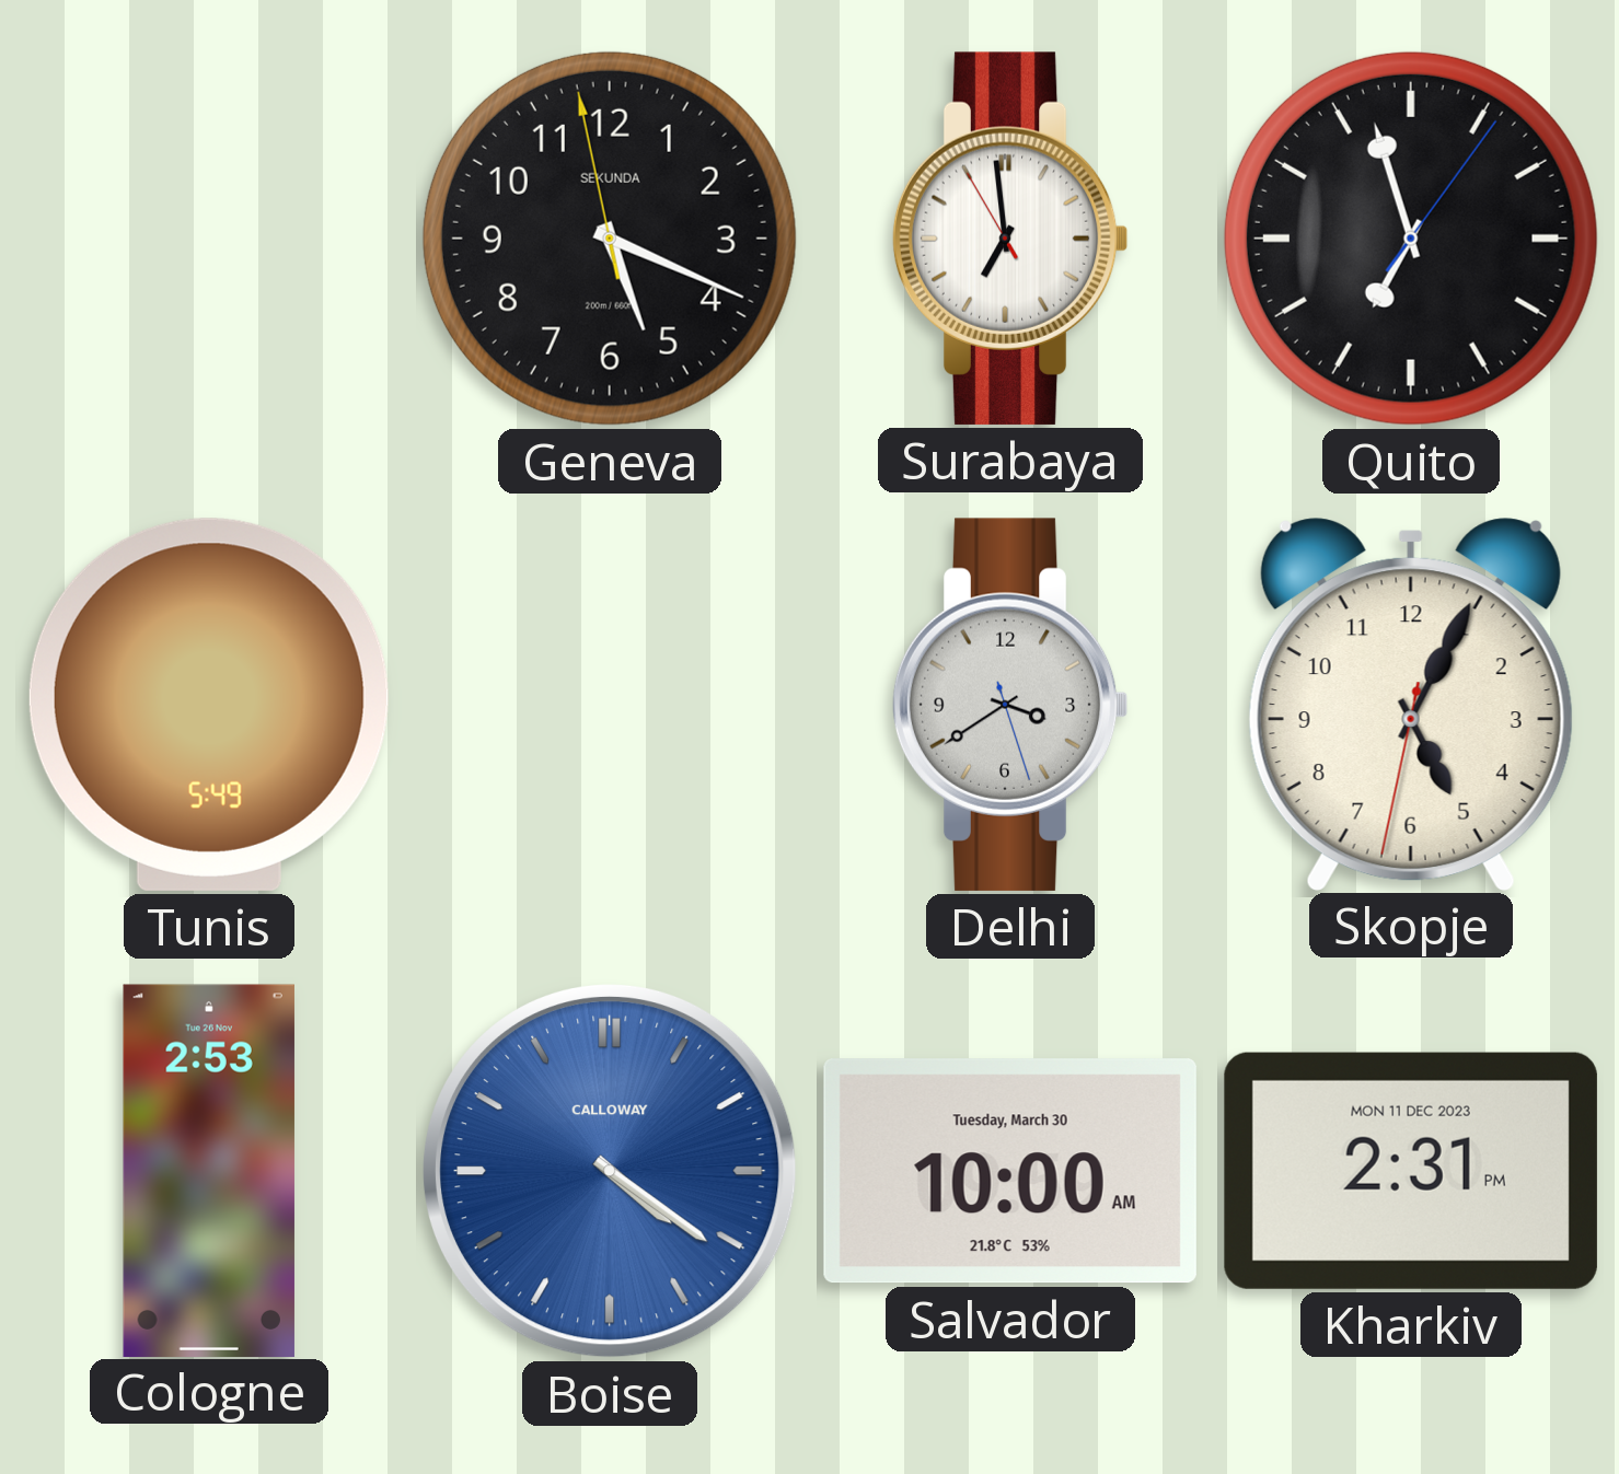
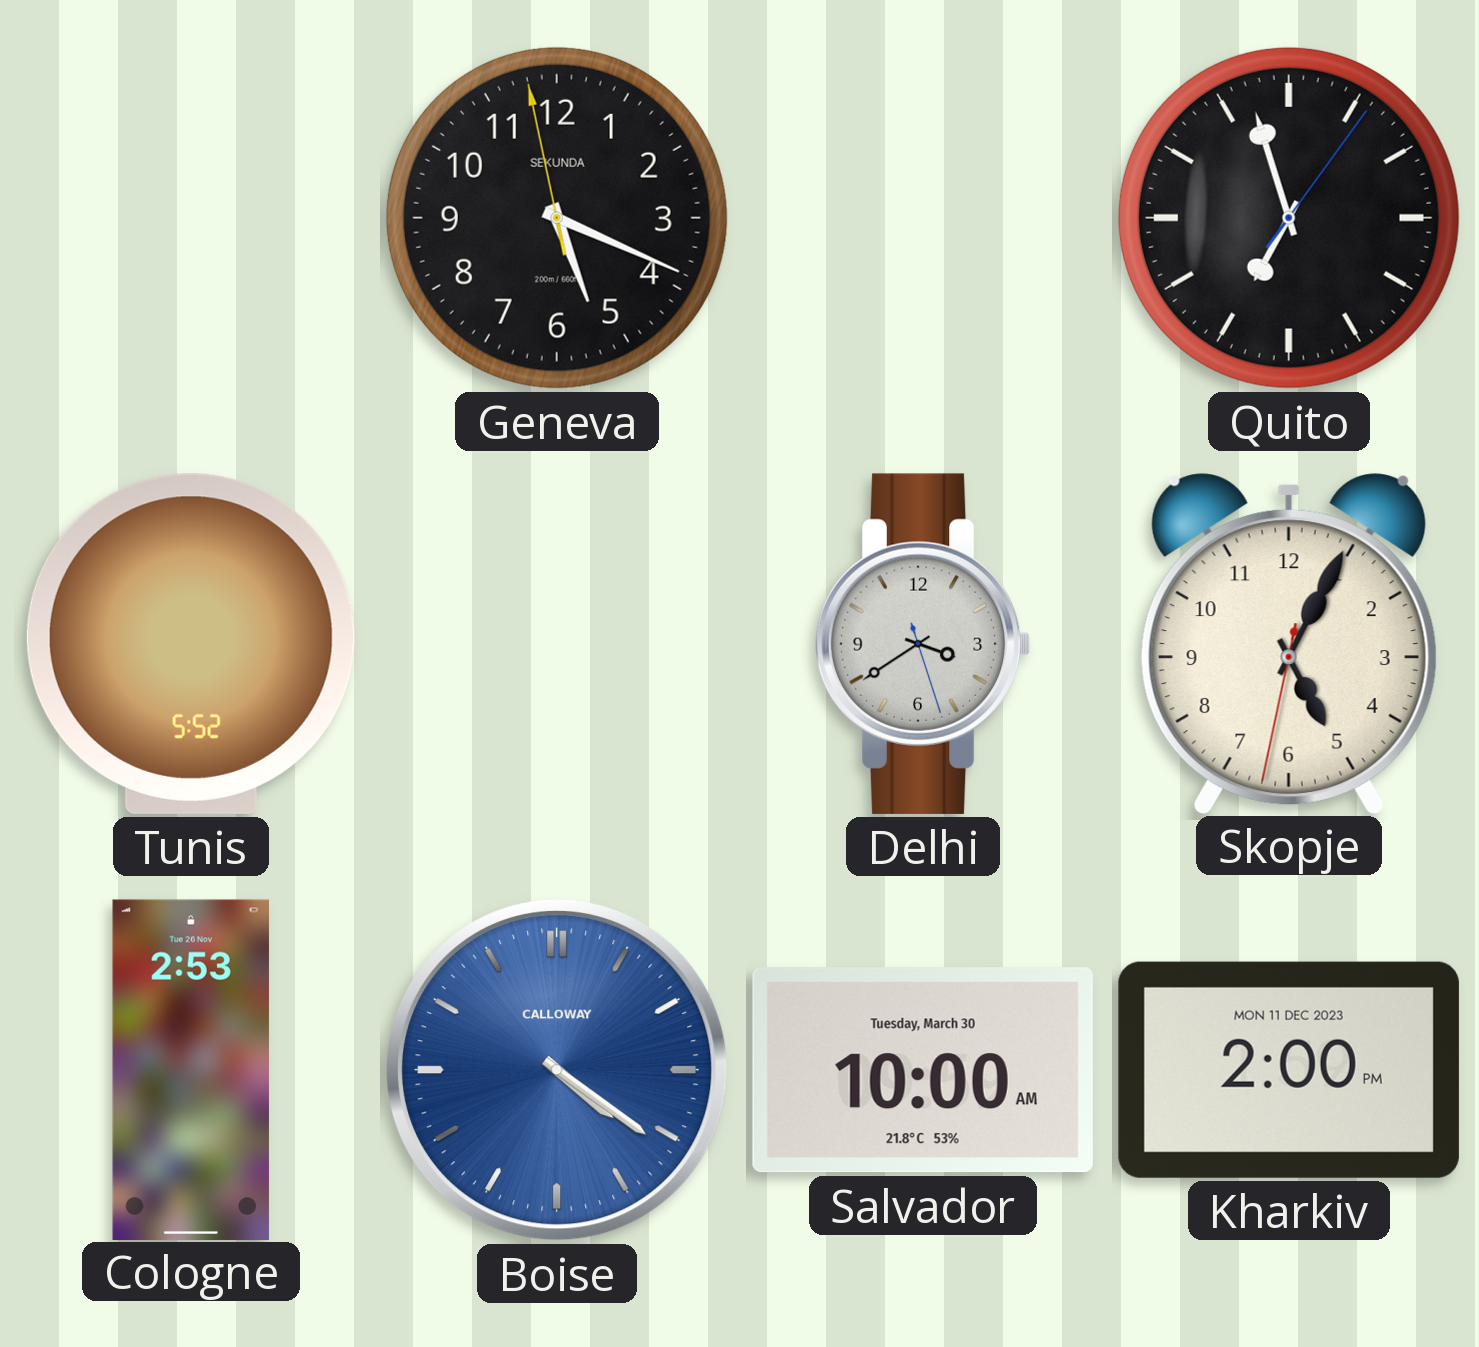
Surabaya: 6:58 -> none (1010, 239)
Tunis: 5:49 -> 5:52 (191, 644)
Kharkiv: 2:31 -> 2:00 (1289, 1070)
